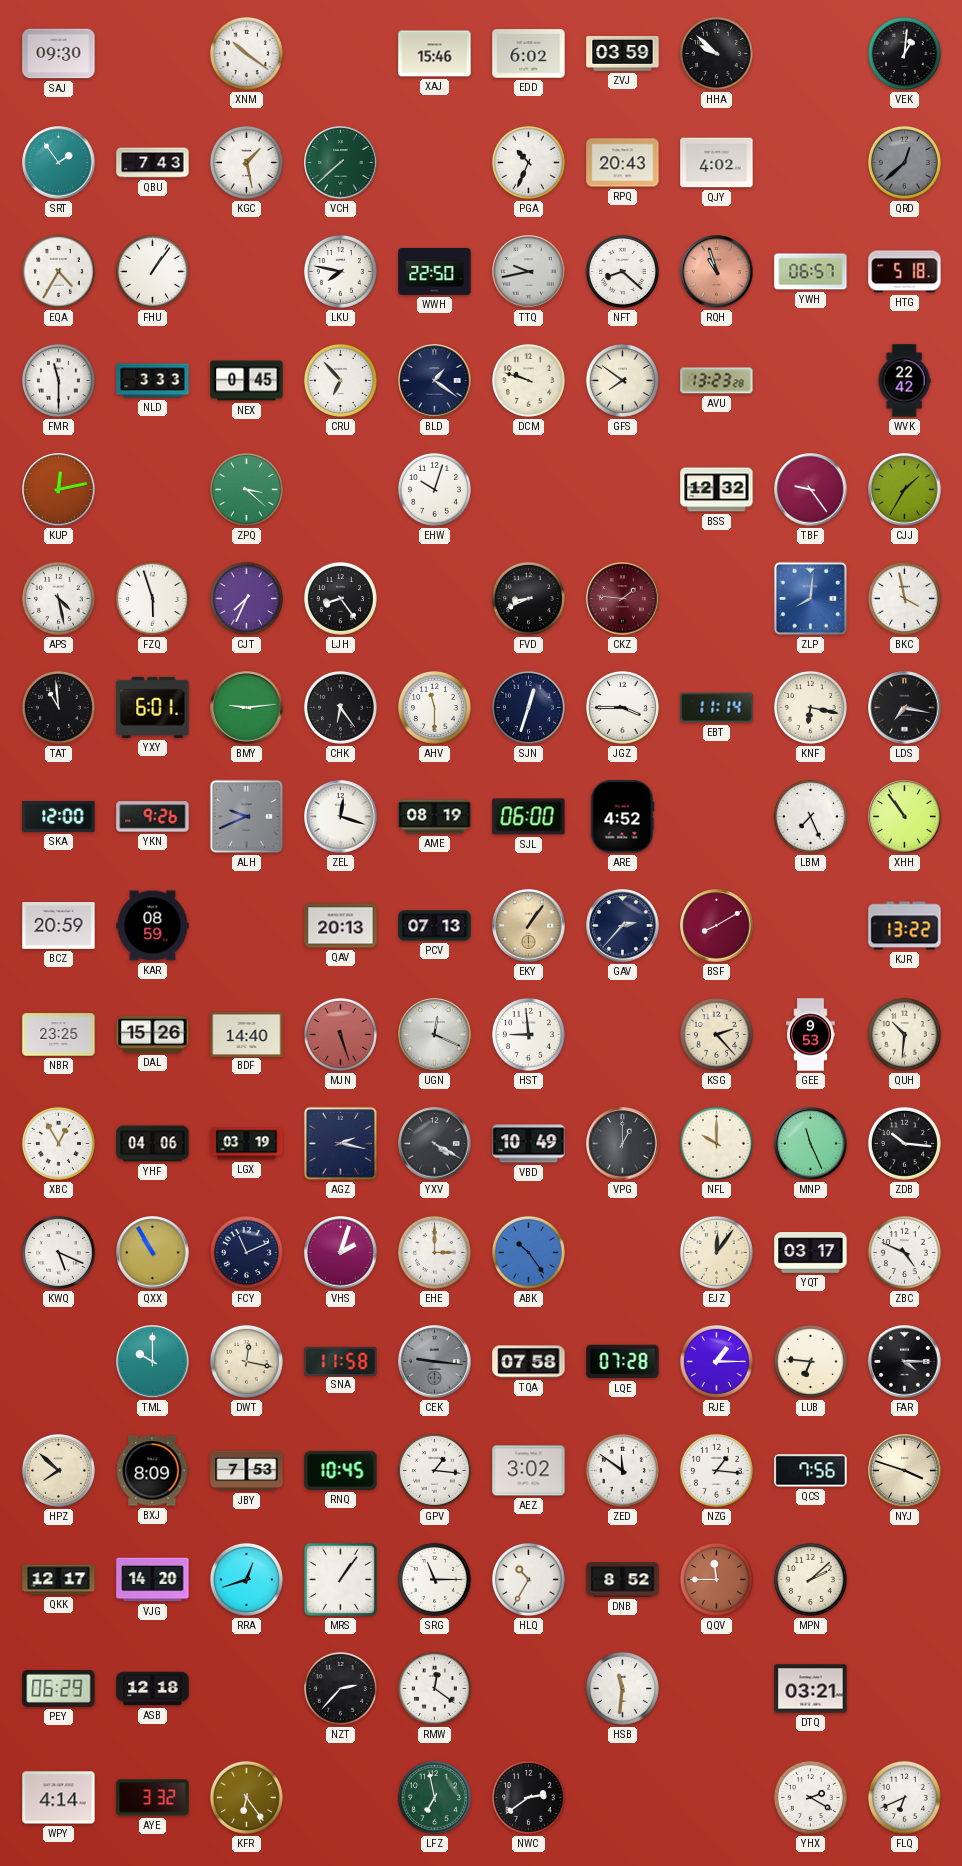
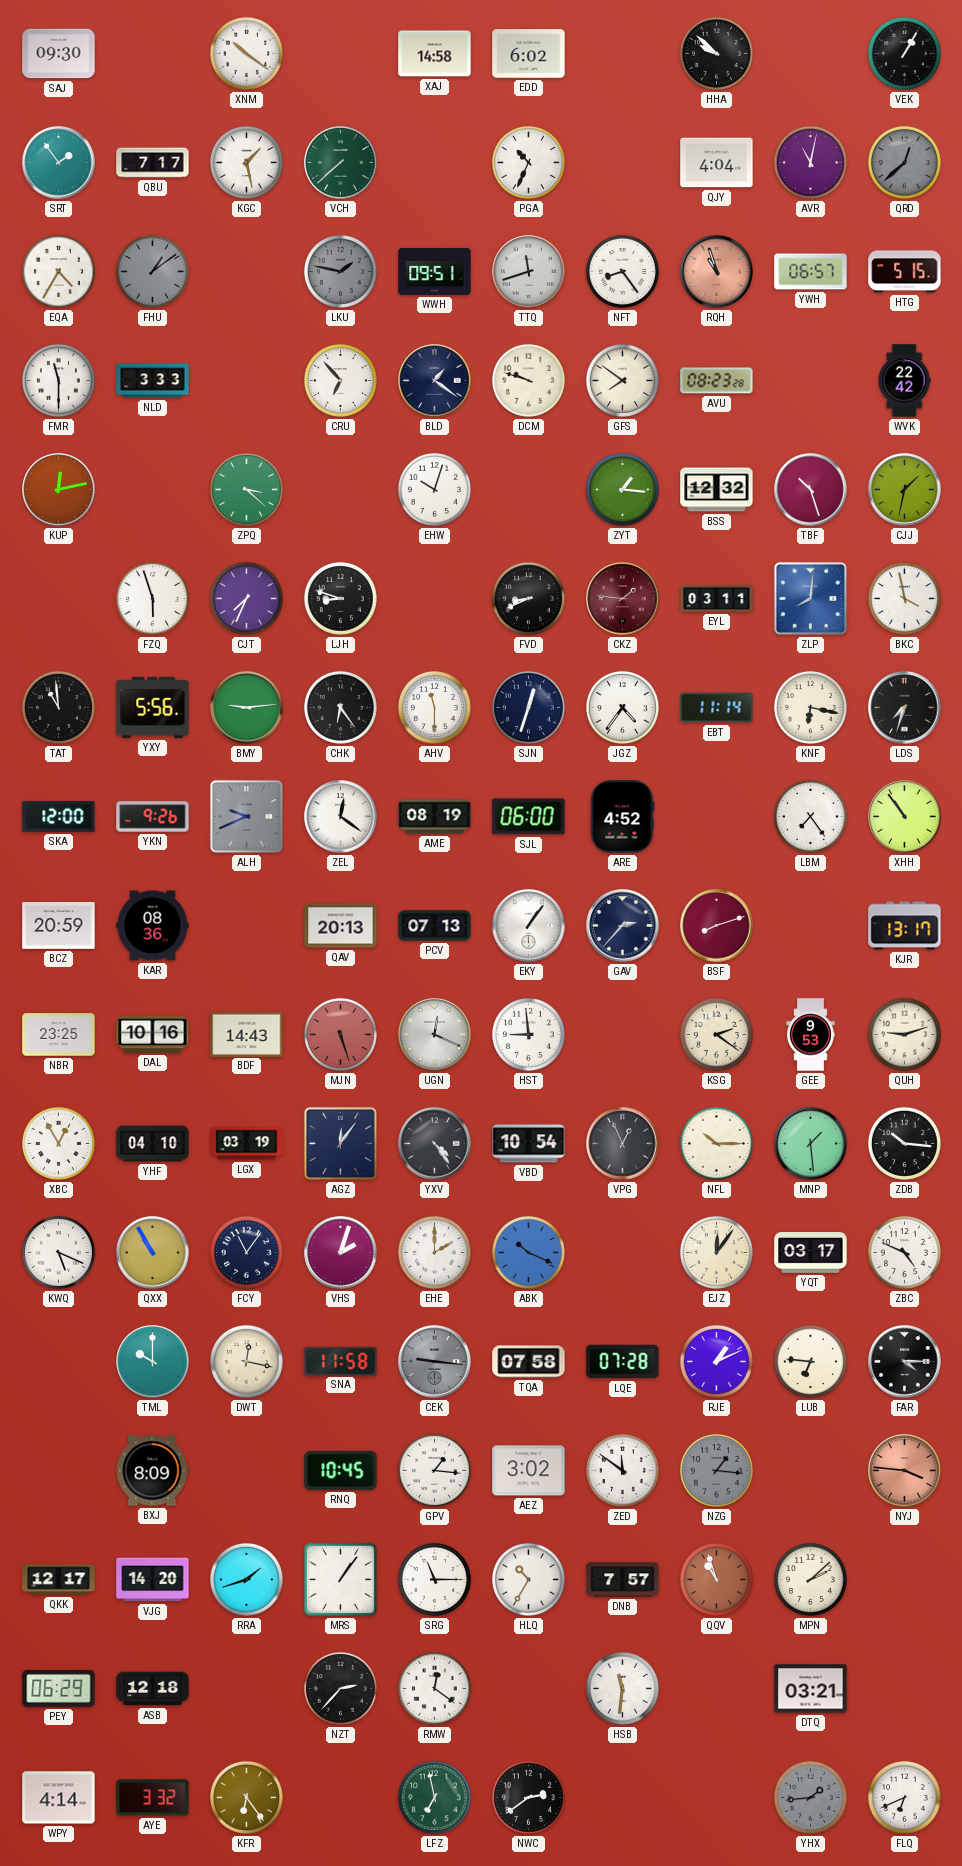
XAJ: 15:46 -> 14:58 (435, 54)
ZVJ: 03:59 -> none (623, 54)
VEK: 1:01 -> 1:05 (904, 53)
QBU: 7:43 -> 7:17 (153, 163)
RPQ: 20:43 -> none (623, 163)
QJY: 4:02 -> 4:04 (717, 163)
AVR: none -> 11:02 (810, 162)
FHU: 1:06 -> 1:09 (152, 271)
FHU dial: white -> grey (152, 271)
LKU: 7:47 -> 1:47 (340, 271)
LKU dial: white -> grey (340, 271)
WWH: 22:50 -> 09:51 (435, 271)
TTQ: 9:43 -> 11:42 (529, 272)
NFT: 8:22 -> 8:24 (622, 271)
HTG: 5:18 -> 5:15 (905, 272)
NEX: 0:45 -> none (247, 381)
AVU: 13:23 -> 08:23 (717, 381)
ZYT: none -> 1:16 (622, 489)
TBF: 9:24 -> 10:27 (811, 490)
CJJ: 1:35 -> 1:32 (905, 490)
APS: 4:28 -> none (58, 598)
LJH: 8:24 -> 8:48 (340, 598)
EYL: none -> 03:11 (717, 598)
YXY: 6:01 -> 5:56 (153, 707)
JGZ: 3:45 -> 4:36 (622, 707)
LDS: 7:17 -> 7:33 (905, 708)
ZEL: 12:18 -> 12:21 (341, 817)
LBM: 7:26 -> 7:24 (810, 816)
KAR: 08:59 -> 08:36 (153, 926)
EKY dial: champagne -> white (529, 926)
BSF: 8:10 -> 8:12 (717, 926)
KJR: 13:22 -> 13:17 (905, 926)
DAL: 15:26 -> 10:16 (153, 1034)
BDF: 14:40 -> 14:43 (247, 1034)
KSG: 2:23 -> 2:21 (716, 1034)
QUH: 10:31 -> 9:12 (904, 1034)
YHF: 04:06 -> 04:10 (153, 1144)
AGZ: 2:17 -> 12:06 (340, 1143)
YXV: 4:20 -> 4:24 (435, 1144)
VBD: 10:49 -> 10:54 (529, 1144)
VPG: 1:00 -> 12:56 (623, 1144)
NFL: 10:00 -> 10:15 (716, 1143)
MNP: 11:26 -> 1:29 (811, 1144)
FCY: 11:11 -> 11:06 (246, 1252)
EHE: 3:00 -> 2:00 (434, 1252)
ABK: 10:24 -> 10:19 (528, 1252)
RJE: 1:15 -> 1:11 (716, 1361)
HPZ: 7:52 -> none (58, 1470)
JBY: 7:53 -> none (247, 1471)
NZG dial: white -> grey (716, 1470)
QCS: 7:56 -> none (811, 1471)
NYJ: 3:48 -> 3:46 (905, 1471)
NYJ dial: cream -> salmon (905, 1471)
RRA: 12:42 -> 1:42 (246, 1579)
DNB: 8:52 -> 7:57 (623, 1580)
QQV: 11:45 -> 10:57 (716, 1579)
YHX: 2:20 -> 1:44 (810, 1797)
YHX dial: white -> grey (810, 1797)
